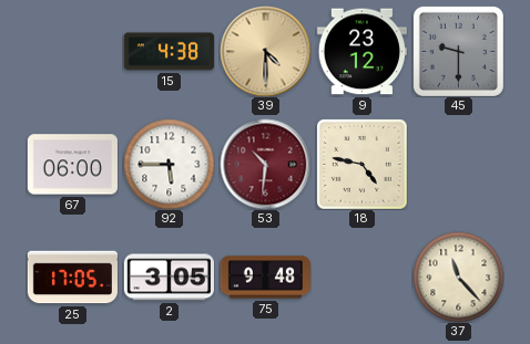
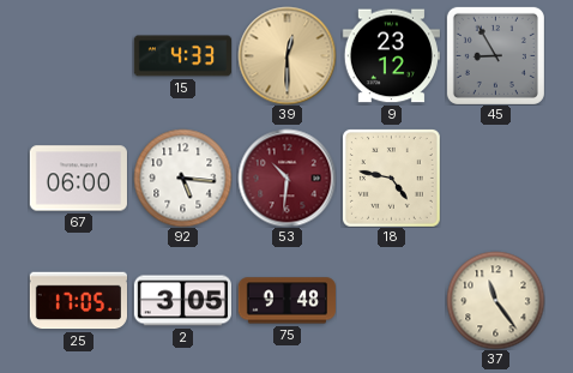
15: 4:38 -> 4:33 (182, 56)
39: 4:30 -> 12:30 (286, 55)
45: 9:30 -> 8:55 (495, 55)
92: 5:45 -> 5:16 (182, 178)
37: 11:23 -> 11:24 (495, 300)
